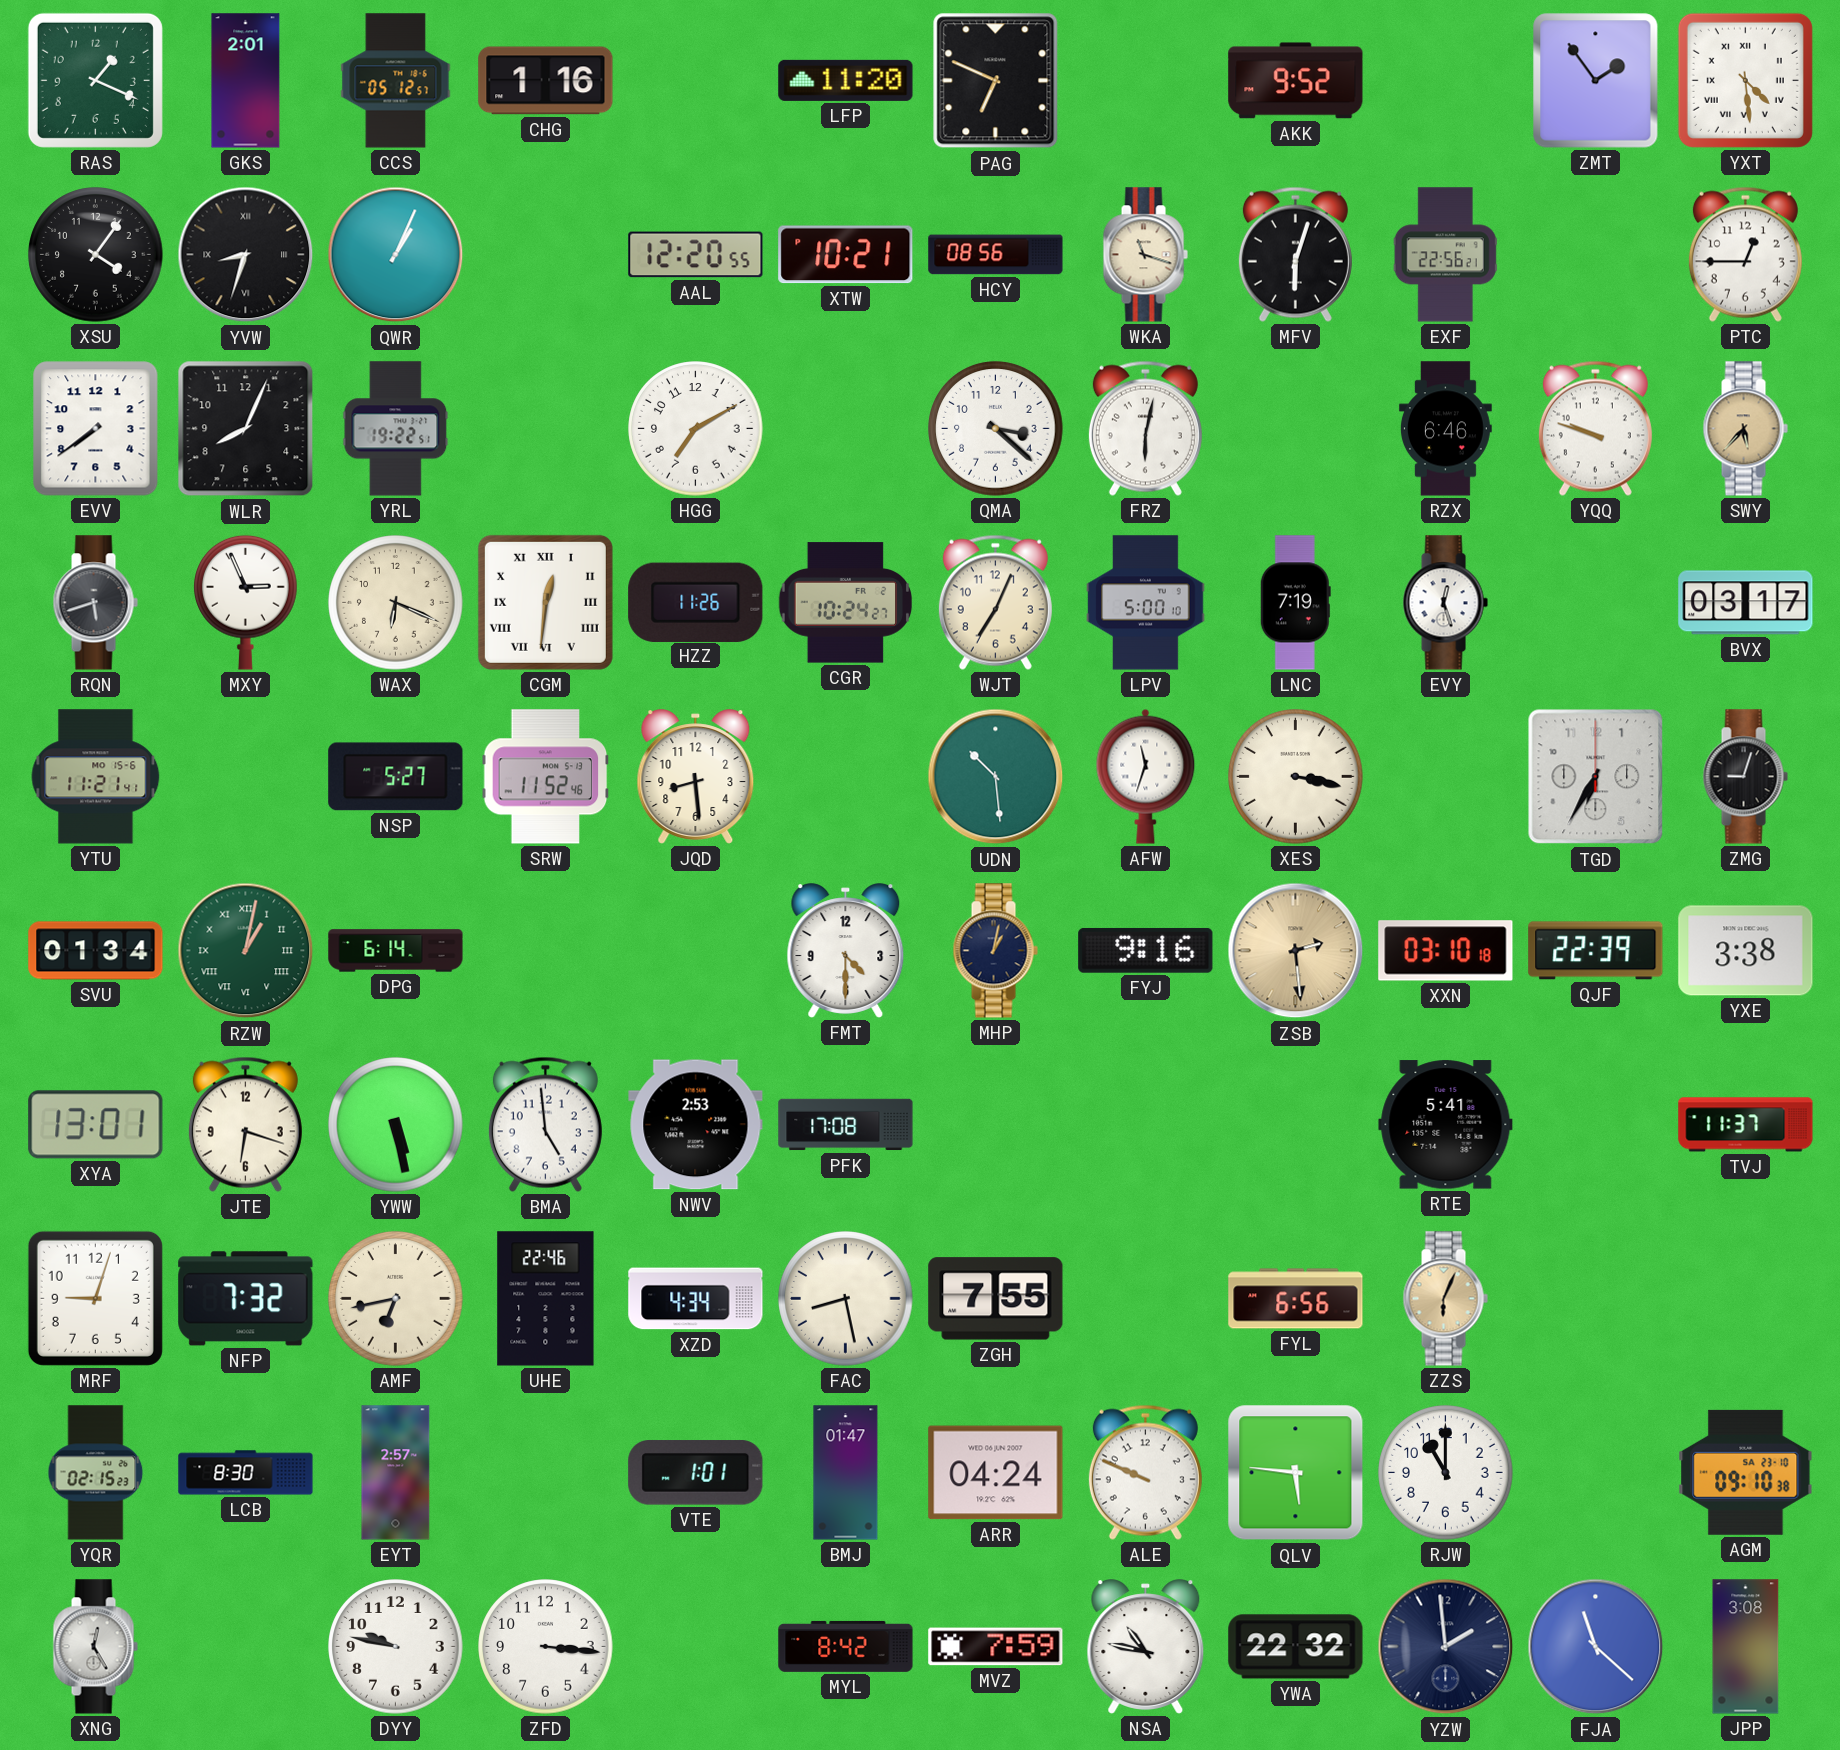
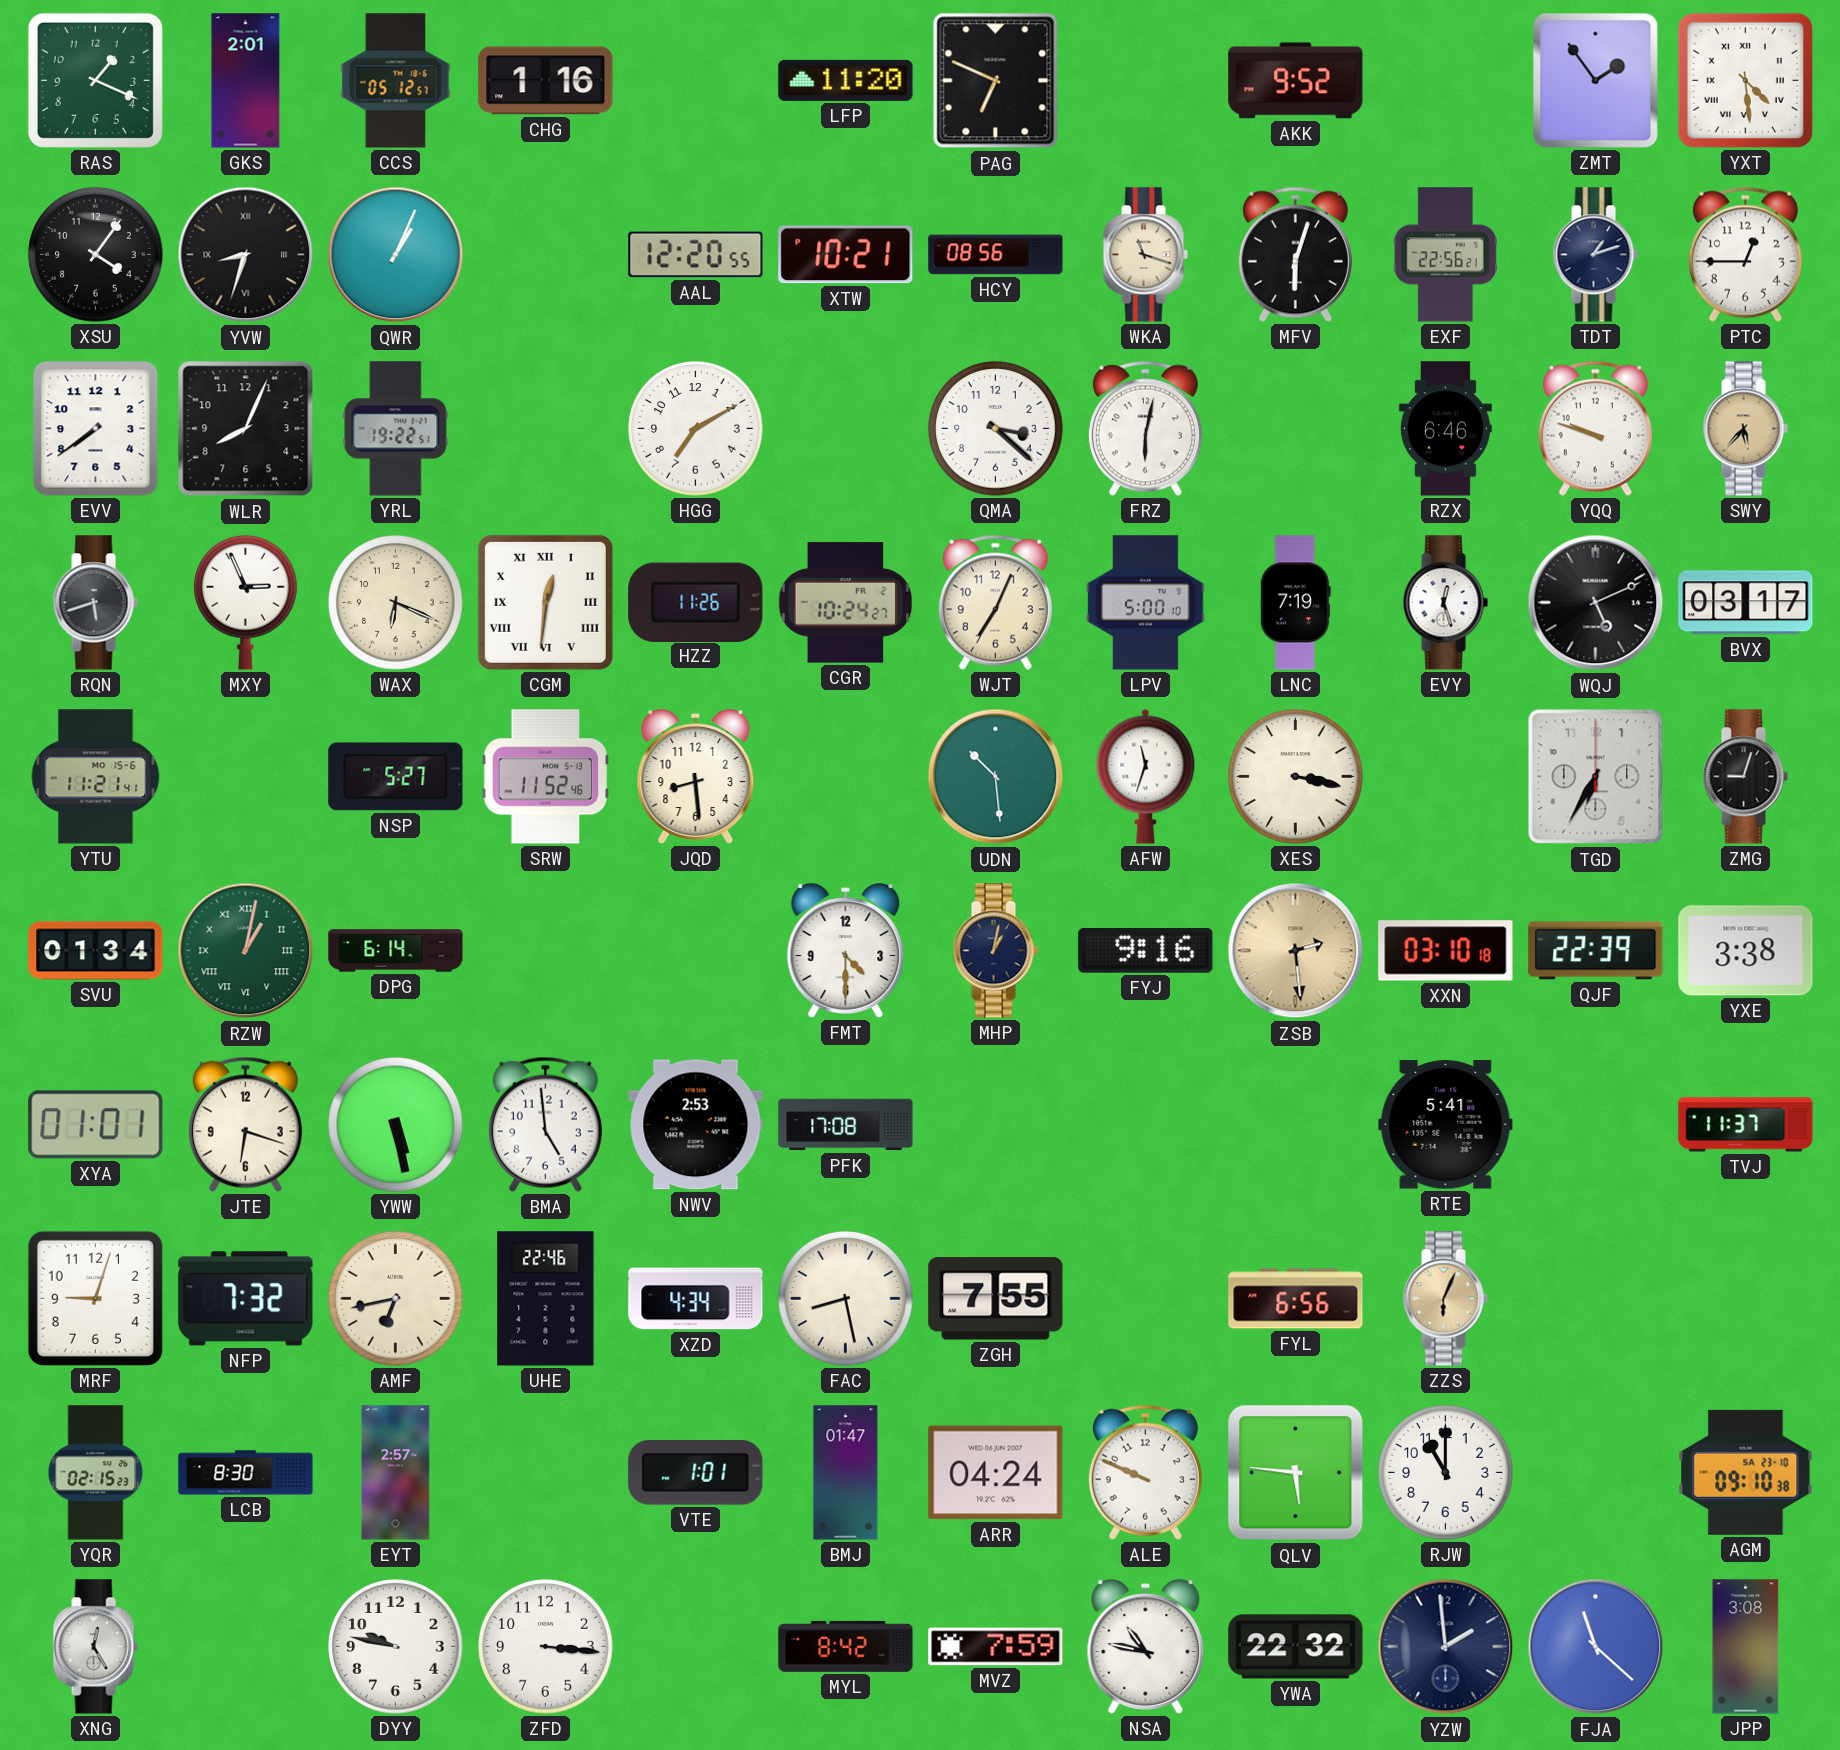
TDT: none -> 1:12 (1595, 255)
WQJ: none -> 5:11 (1596, 603)
XYA: 13:01 -> 01:01 (96, 1125)
